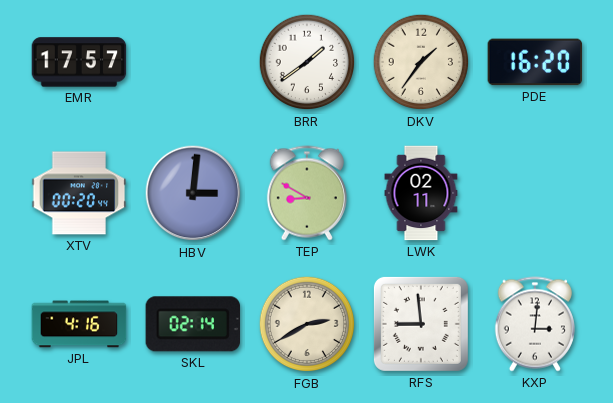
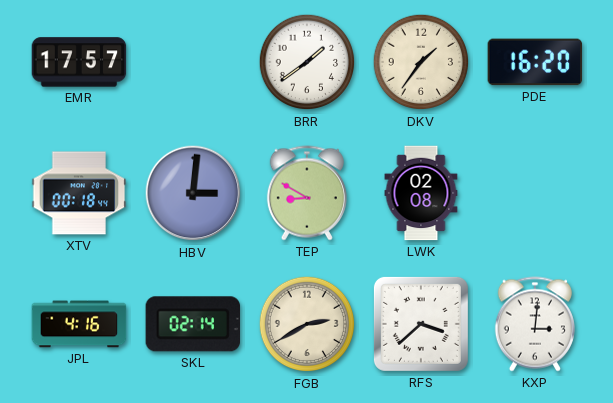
XTV: 00:20 -> 00:18 (79, 193)
LWK: 02:11 -> 02:08 (421, 193)
RFS: 8:59 -> 3:38 (421, 324)
